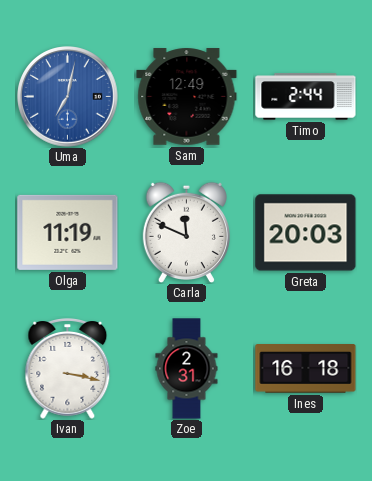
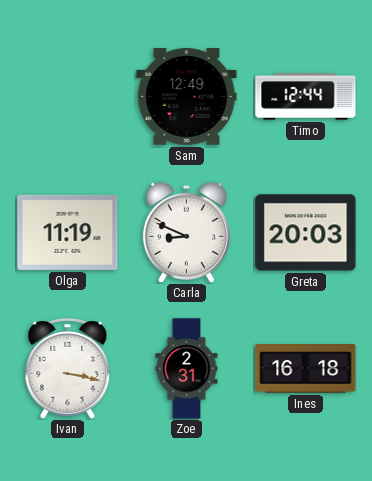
Uma: 7:02 -> none (68, 97)
Timo: 2:44 -> 12:44 (306, 97)
Carla: 11:49 -> 8:49 (186, 232)
